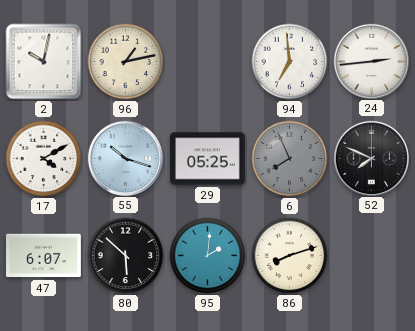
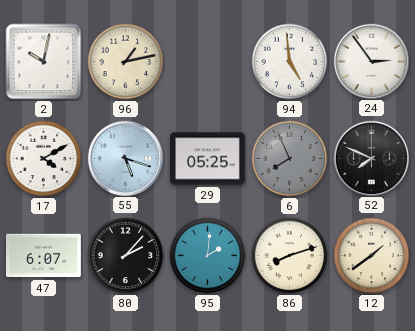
94: 6:59 -> 4:59 (290, 62)
24: 2:44 -> 2:54 (371, 61)
55: 10:18 -> 5:18 (125, 158)
80: 5:52 -> 2:07 (126, 256)
12: none -> 1:39 (372, 256)
